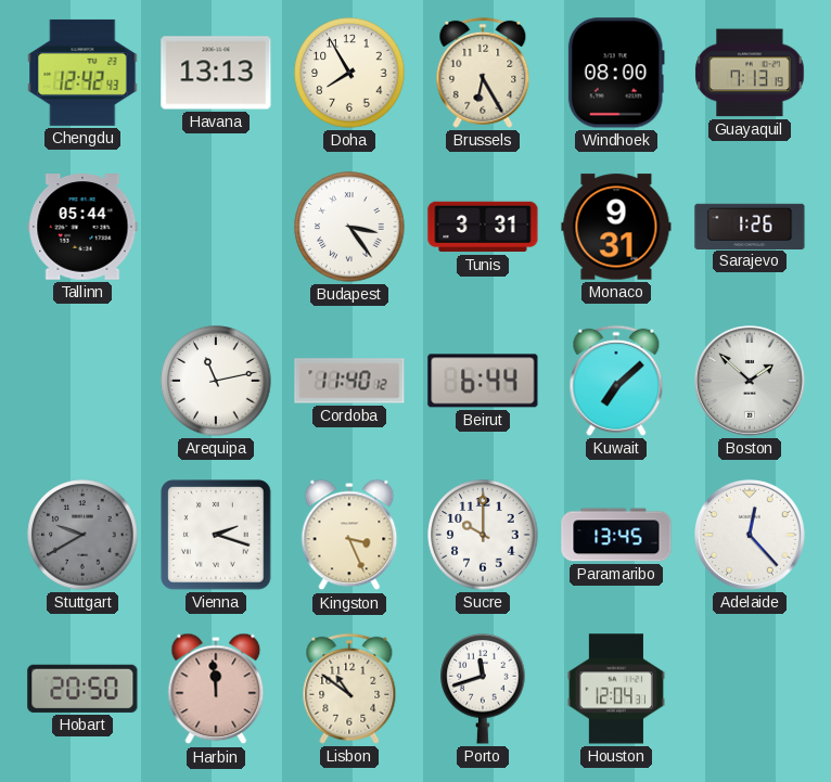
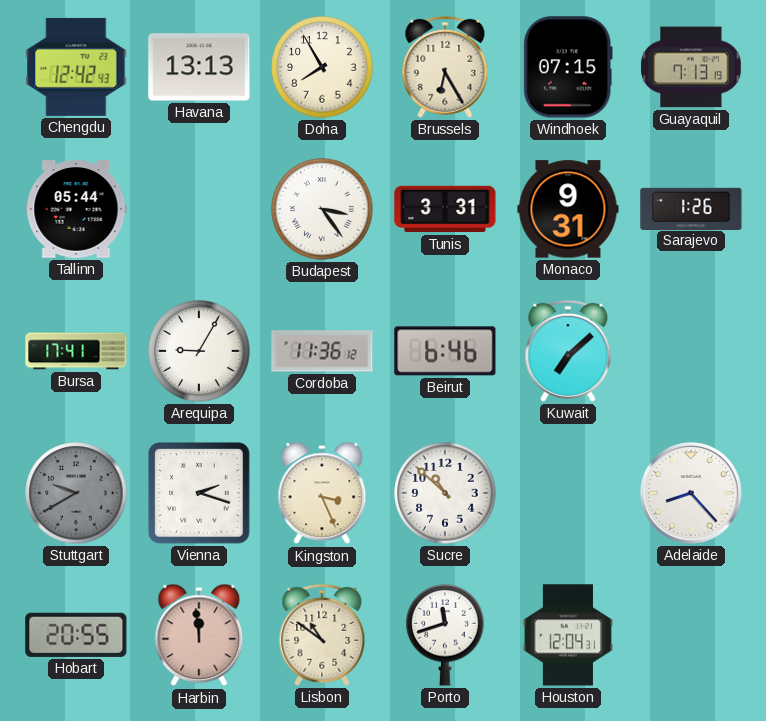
Windhoek: 08:00 -> 07:15 (568, 67)
Bursa: none -> 17:41 (76, 351)
Arequipa: 11:13 -> 9:05 (199, 351)
Cordoba: 11:40 -> 11:36 (322, 351)
Beirut: 6:44 -> 6:46 (445, 351)
Boston: 1:52 -> none (751, 382)
Sucre: 10:00 -> 10:52 (445, 493)
Paramaribo: 13:45 -> none (616, 535)
Adelaide: 12:23 -> 8:23 (692, 494)
Hobart: 20:50 -> 20:55 (76, 635)
